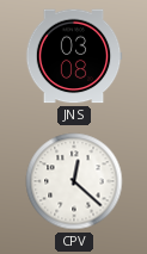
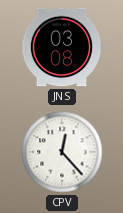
CPV: 12:22 -> 12:23 (62, 152)
